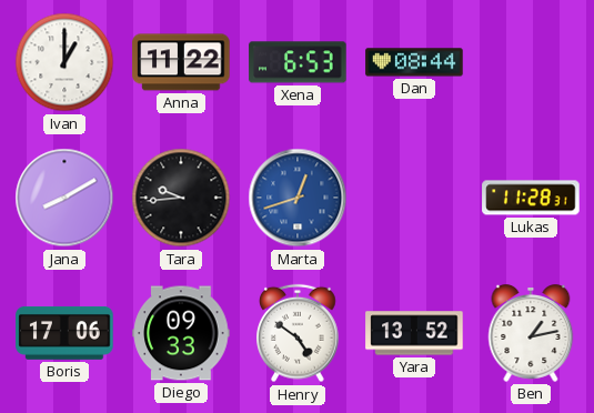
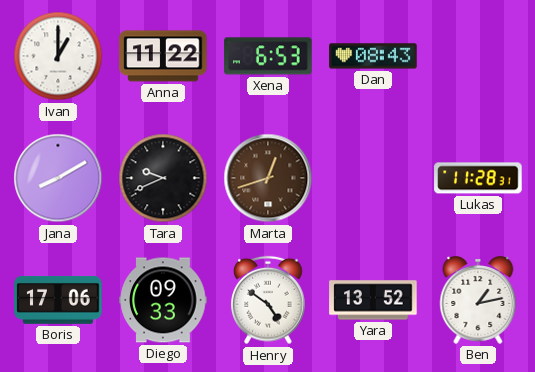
Dan: 08:44 -> 08:43 (373, 56)
Tara: 9:44 -> 9:41 (163, 178)
Marta dial: blue -> brown (268, 178)
